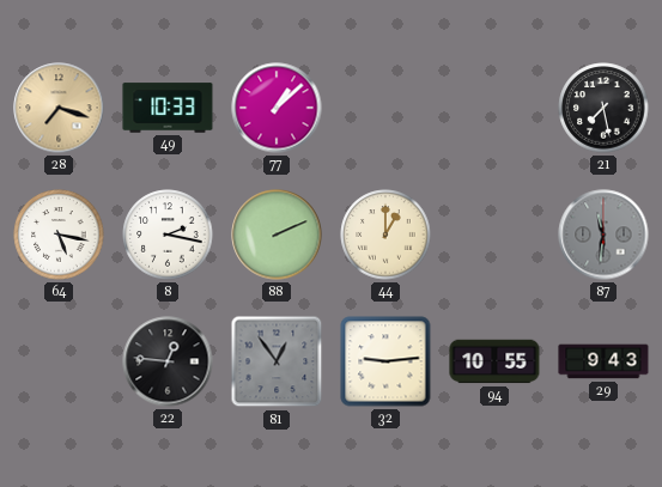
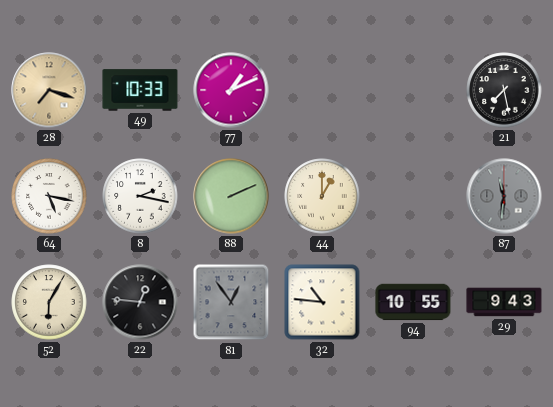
77: 1:08 -> 1:11 (231, 90)
52: none -> 6:05 (49, 302)
32: 9:14 -> 10:46 (322, 302)
